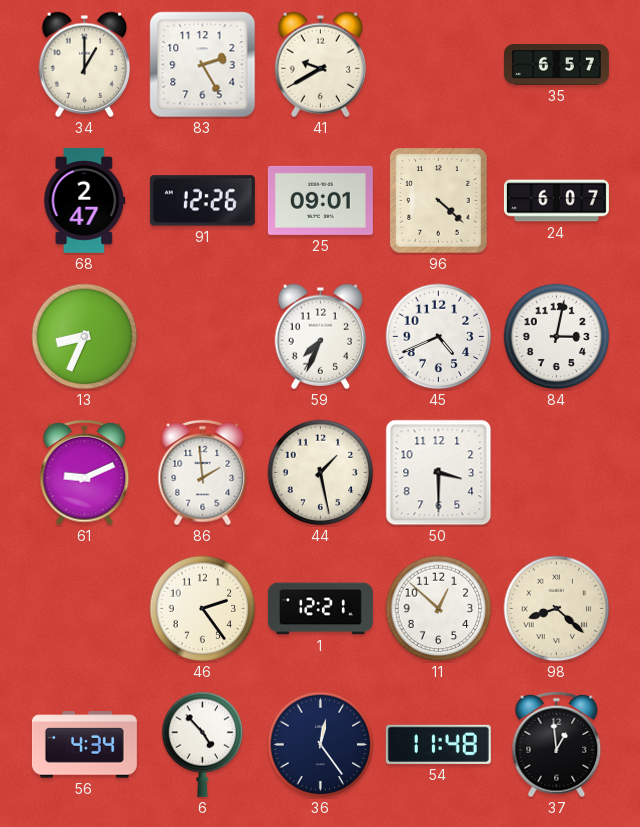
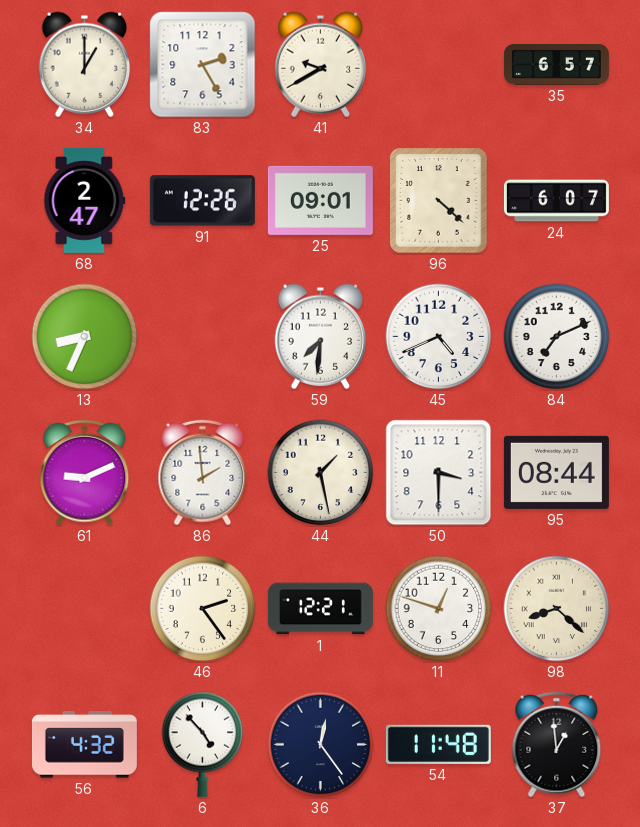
59: 7:34 -> 7:31 (320, 336)
84: 3:02 -> 7:11 (557, 337)
95: none -> 08:44 (556, 472)
11: 12:52 -> 12:48 (439, 609)
56: 4:34 -> 4:32 (84, 745)
